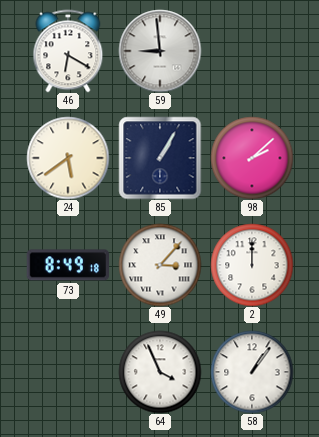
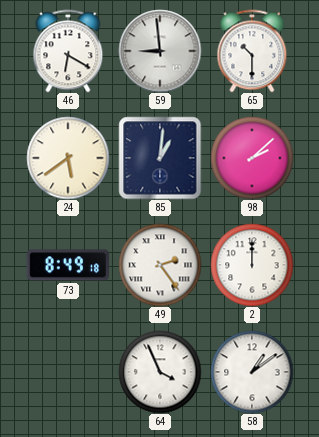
65: none -> 10:30 (252, 51)
85: 1:05 -> 1:01 (160, 158)
49: 3:07 -> 2:24 (160, 265)
58: 1:06 -> 1:09 (252, 372)
